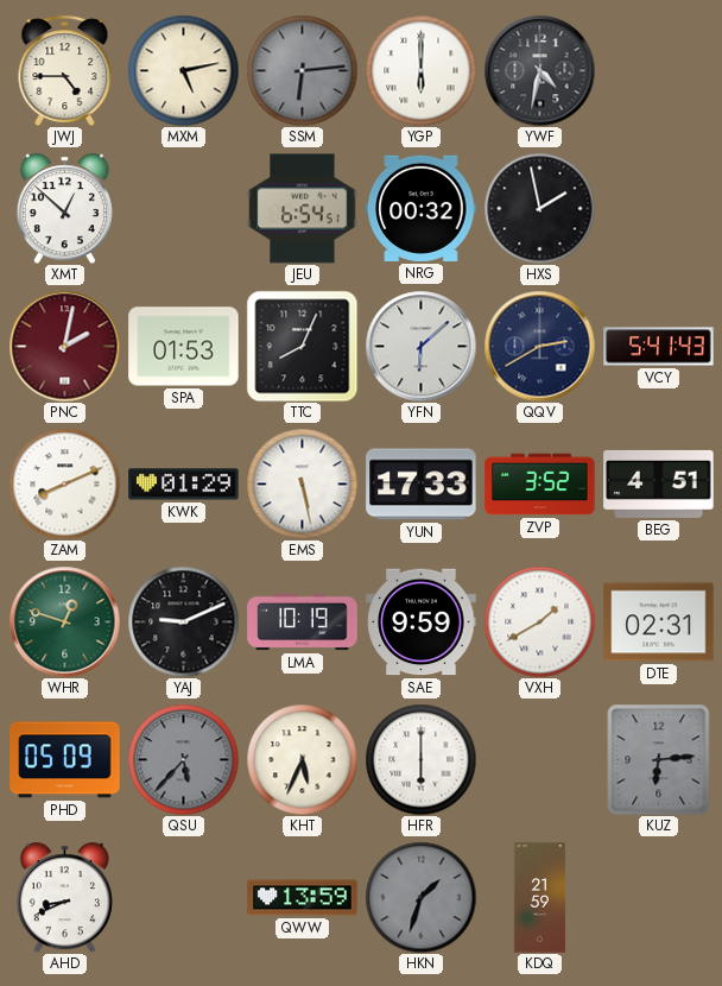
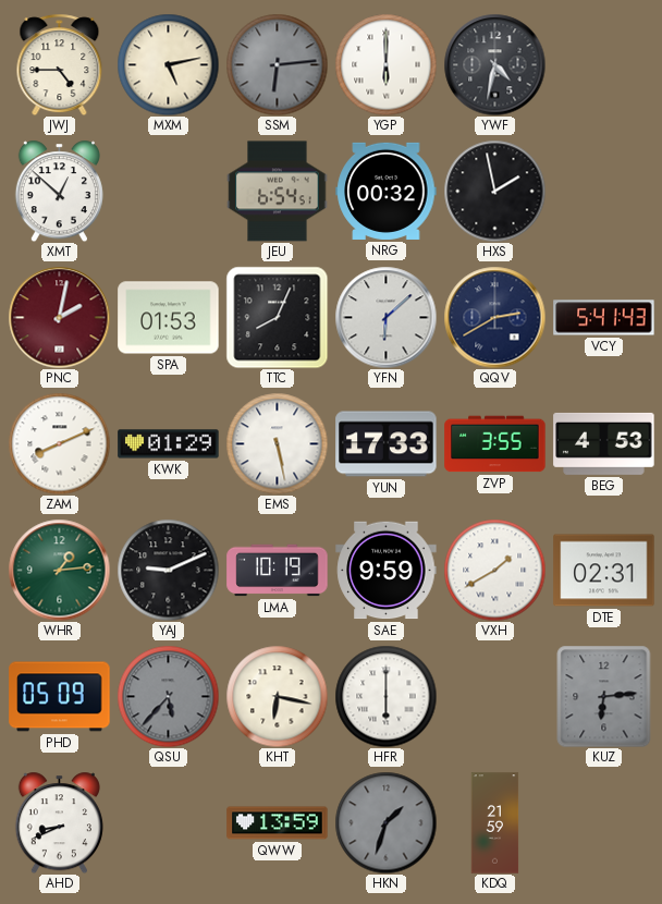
ZVP: 3:52 -> 3:55 (495, 444)
BEG: 4:51 -> 4:53 (604, 443)
WHR: 12:48 -> 1:14 (59, 570)
KHT: 5:34 -> 6:17 (277, 696)
